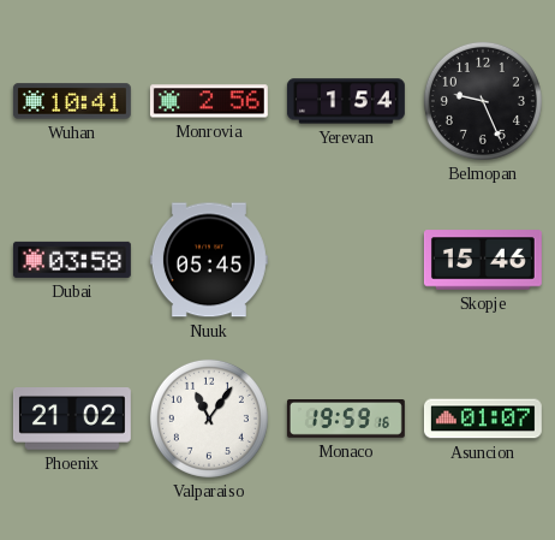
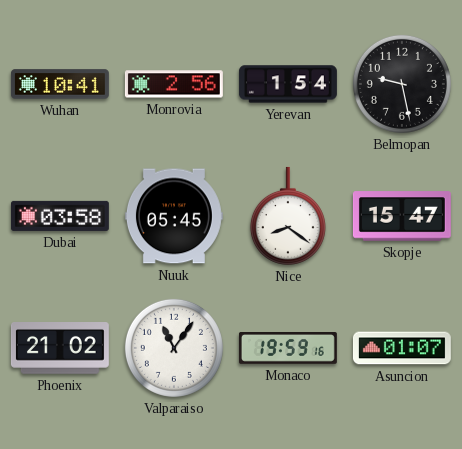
Belmopan: 9:26 -> 9:28 (402, 84)
Nice: none -> 8:21 (288, 216)
Skopje: 15:46 -> 15:47 (402, 216)
